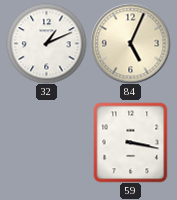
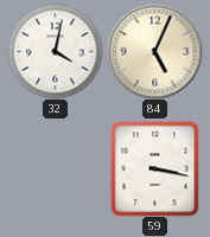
32: 1:11 -> 4:02 (55, 51)
